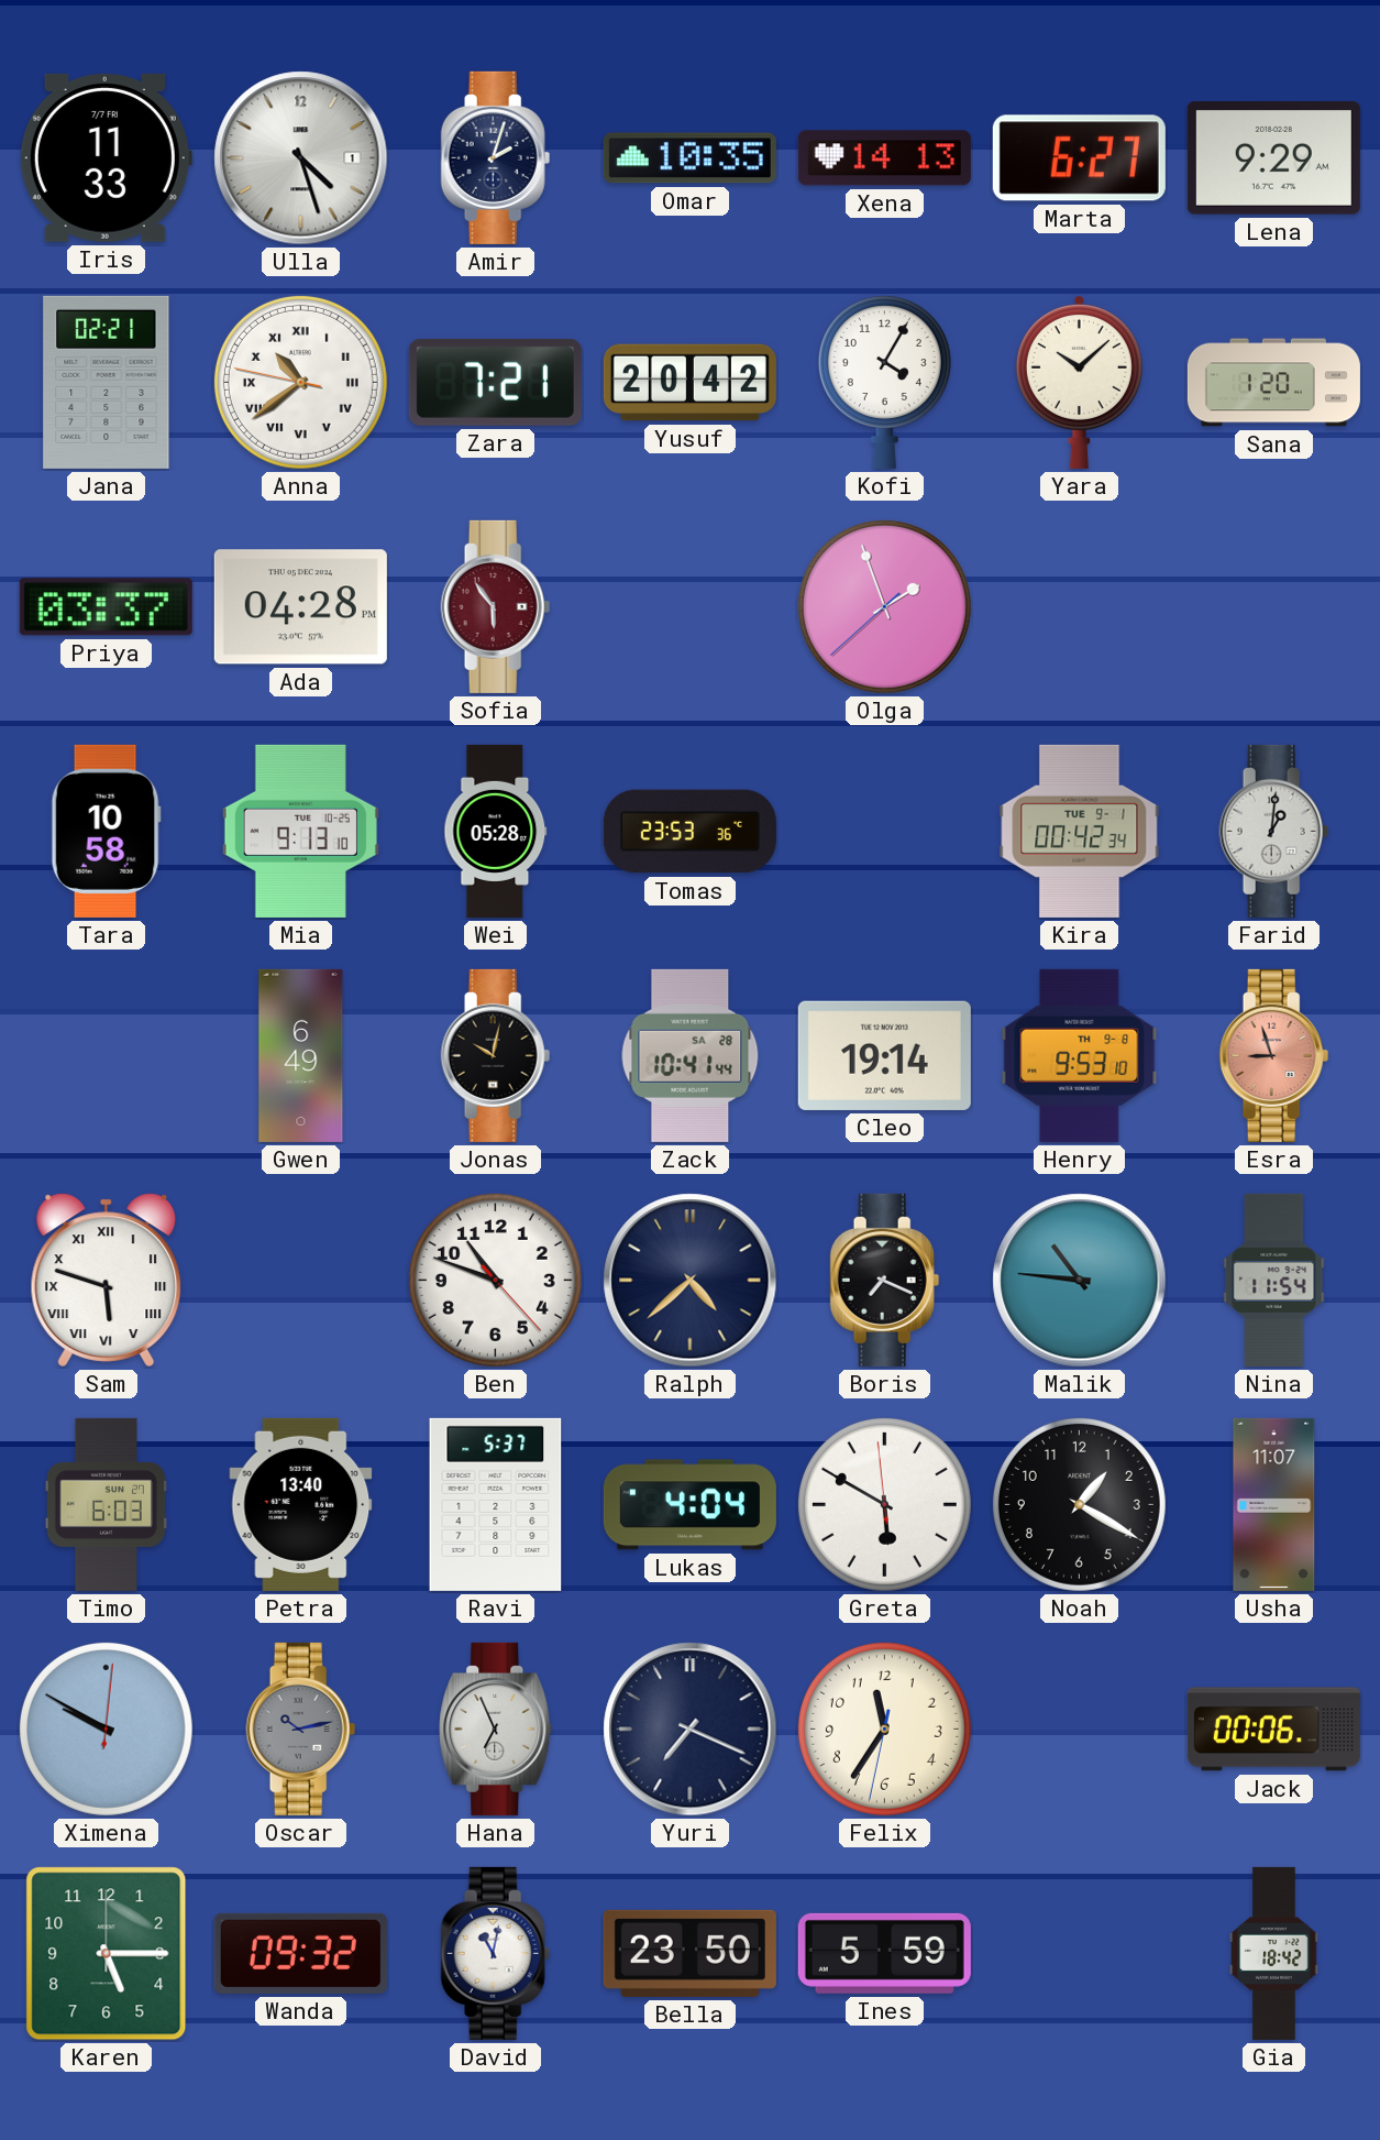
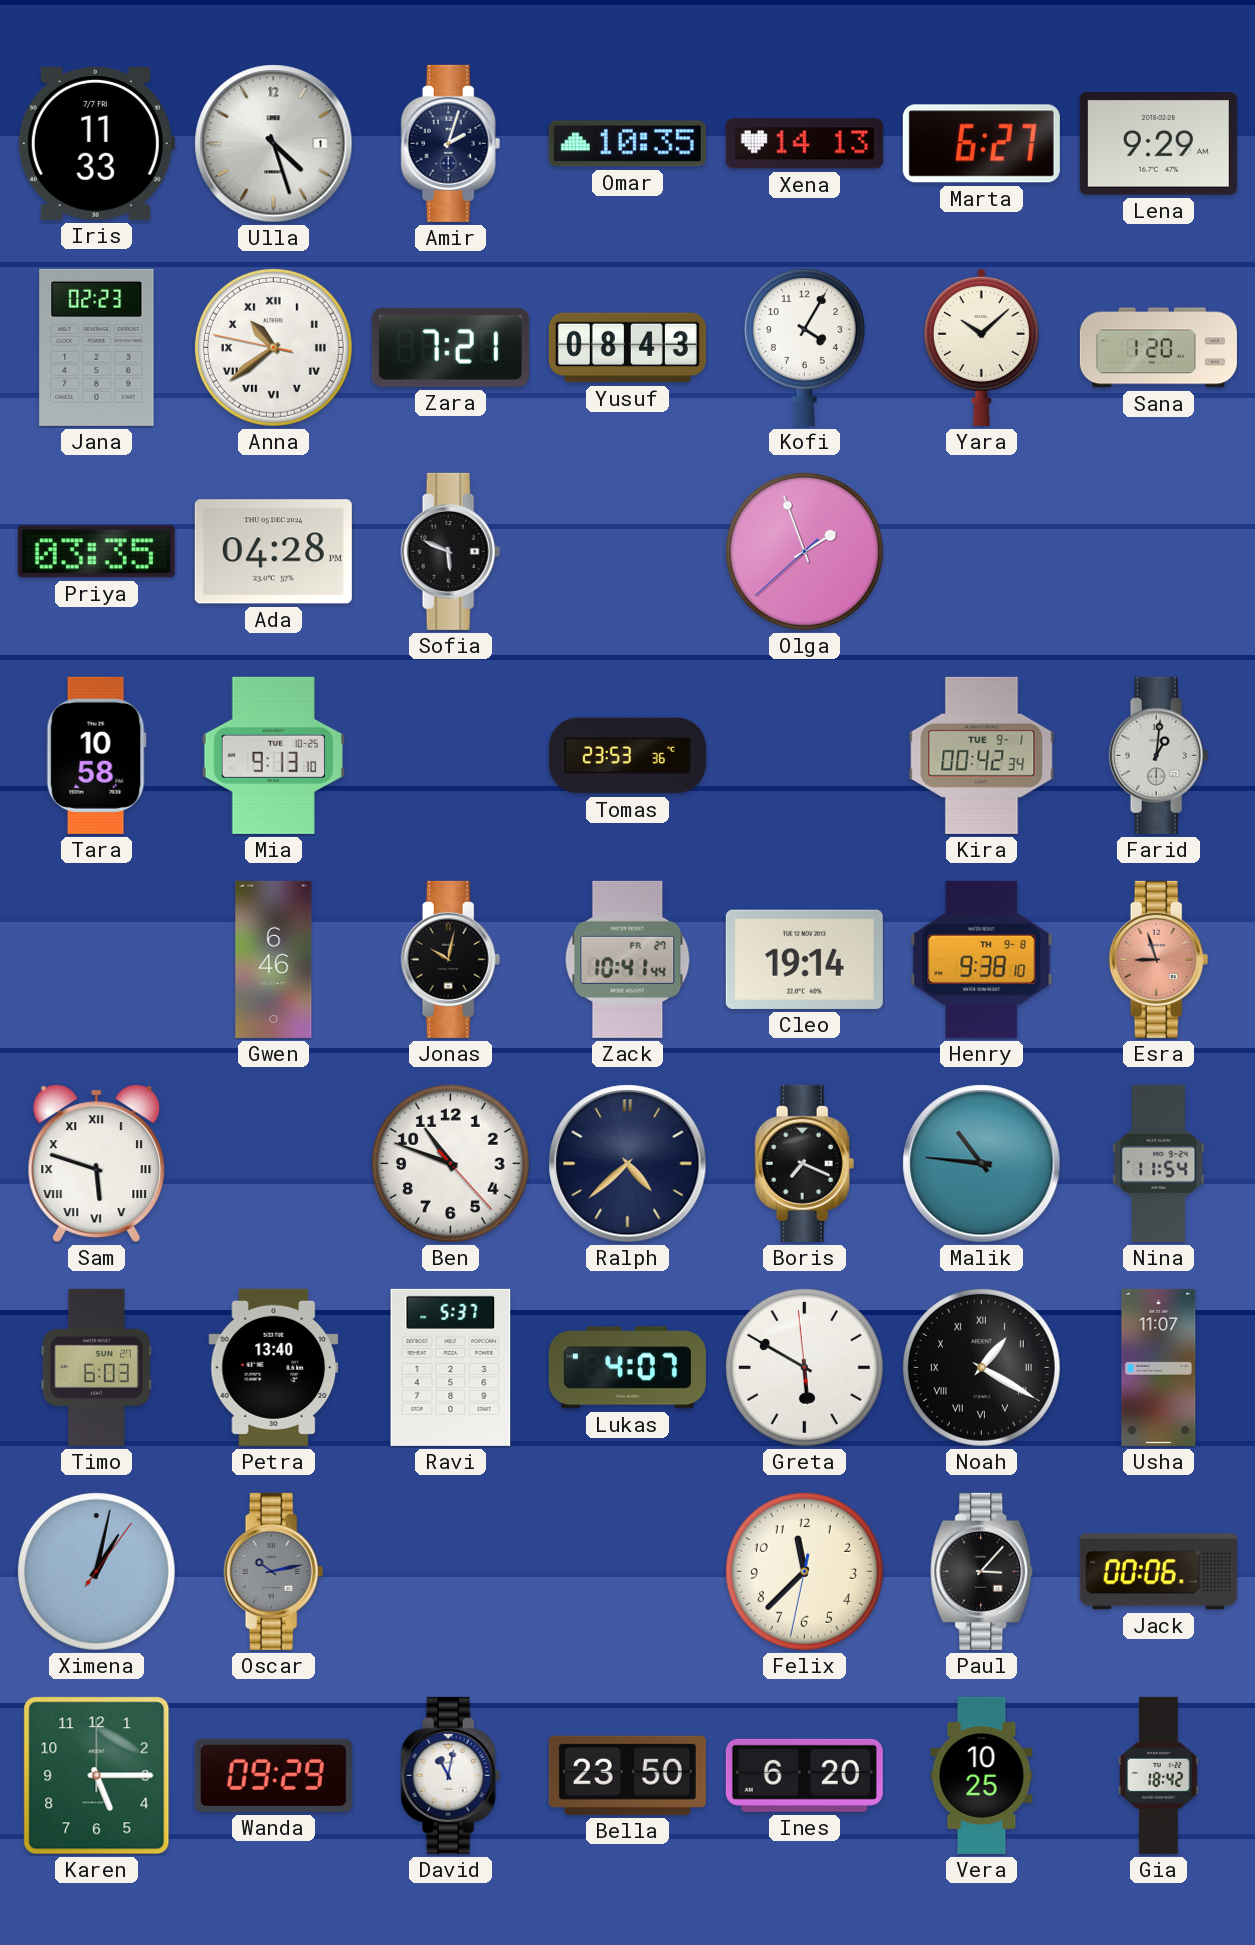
Jana: 02:21 -> 02:23 (97, 347)
Yusuf: 20:42 -> 08:43 (627, 348)
Priya: 03:37 -> 03:35 (96, 552)
Sofia: 5:54 -> 5:49 (451, 551)
Sofia dial: burgundy -> black (451, 551)
Wei: 05:28 -> none (496, 831)
Gwen: 6:49 -> 6:46 (274, 959)
Zack date: SA 28 -> FR 27 (628, 959)
Henry: 9:53 -> 9:38 (982, 959)
Lukas: 4:04 -> 4:07 (627, 1368)
Noah numerals: Arabic -> Roman (981, 1367)
Ximena: 9:50 -> 1:02 (96, 1571)
Hana: 6:56 -> none (496, 1729)
Yuri: 7:19 -> none (691, 1730)
Felix: 11:35 -> 11:37 (804, 1571)
Paul: none -> 3:07 (982, 1571)
Wanda: 09:32 -> 09:29 (273, 1775)
Ines: 5:59 -> 6:20 (804, 1775)
Vera: none -> 10:25 (982, 1775)
